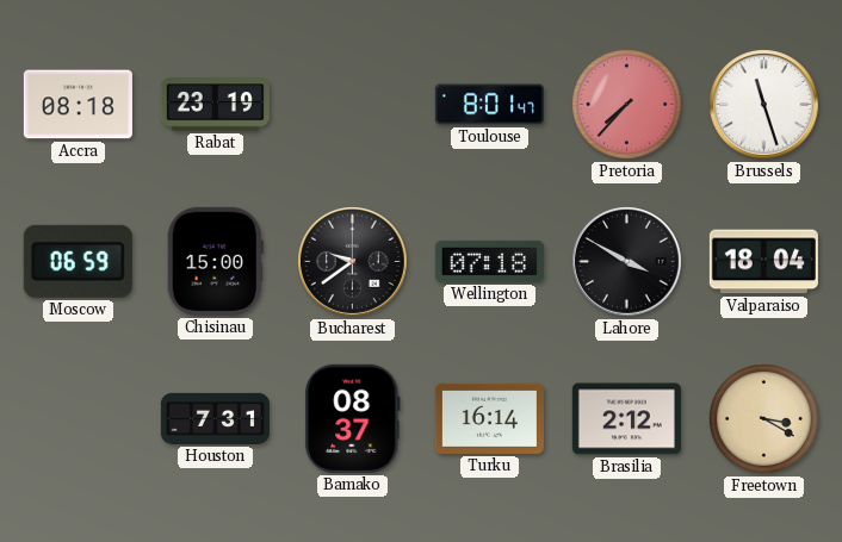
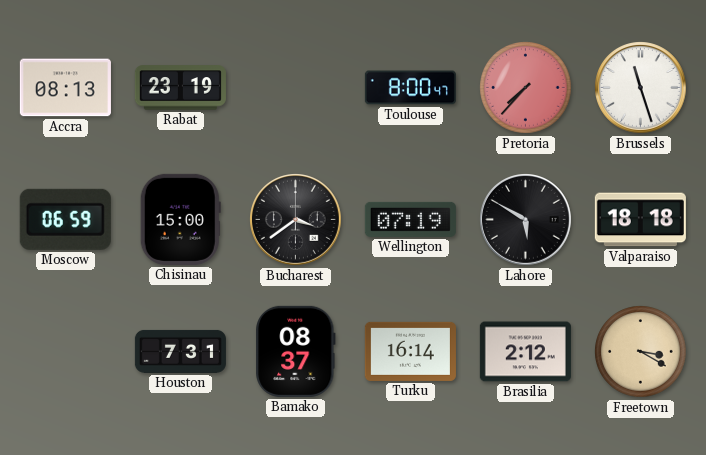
Accra: 08:18 -> 08:13 (65, 88)
Toulouse: 8:01 -> 8:00 (410, 88)
Bucharest: 9:39 -> 3:39 (296, 220)
Wellington: 07:18 -> 07:19 (410, 219)
Lahore: 3:50 -> 5:50 (526, 220)
Valparaiso: 18:04 -> 18:18 (640, 220)
